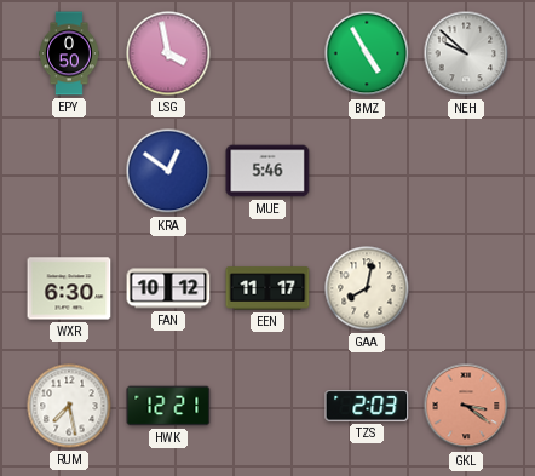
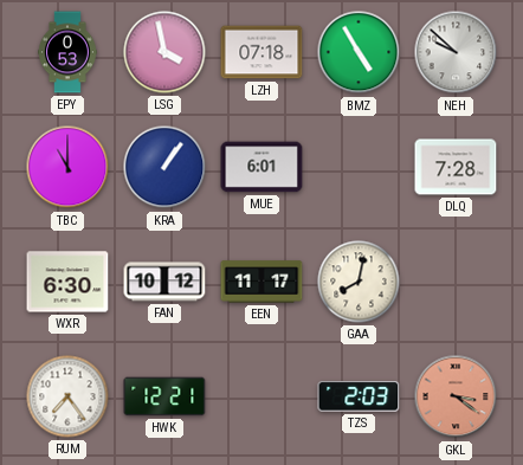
EPY: 0:50 -> 0:53 (69, 52)
LZH: none -> 07:18 (261, 52)
TBC: none -> 11:00 (67, 167)
KRA: 12:51 -> 1:06 (164, 167)
MUE: 5:46 -> 6:01 (261, 167)
DLQ: none -> 7:28 (456, 167)
RUM: 7:28 -> 7:24 (67, 396)
